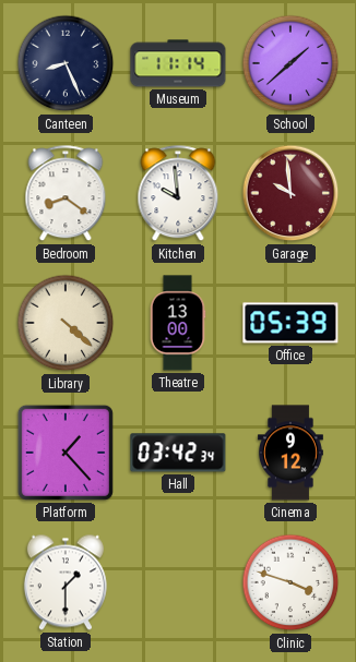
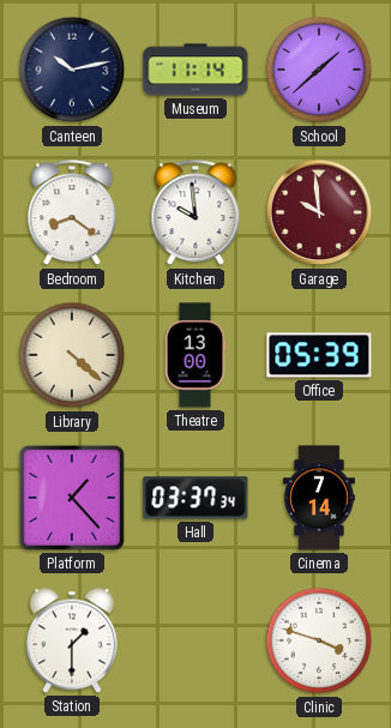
Canteen: 8:26 -> 10:13 (72, 70)
Hall: 03:42 -> 03:37 (195, 498)
Cinema: 9:12 -> 7:14 (319, 498)
